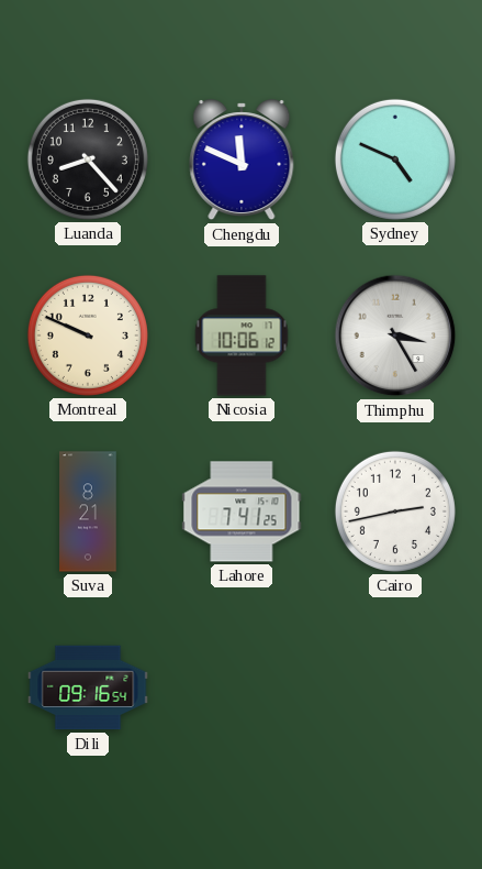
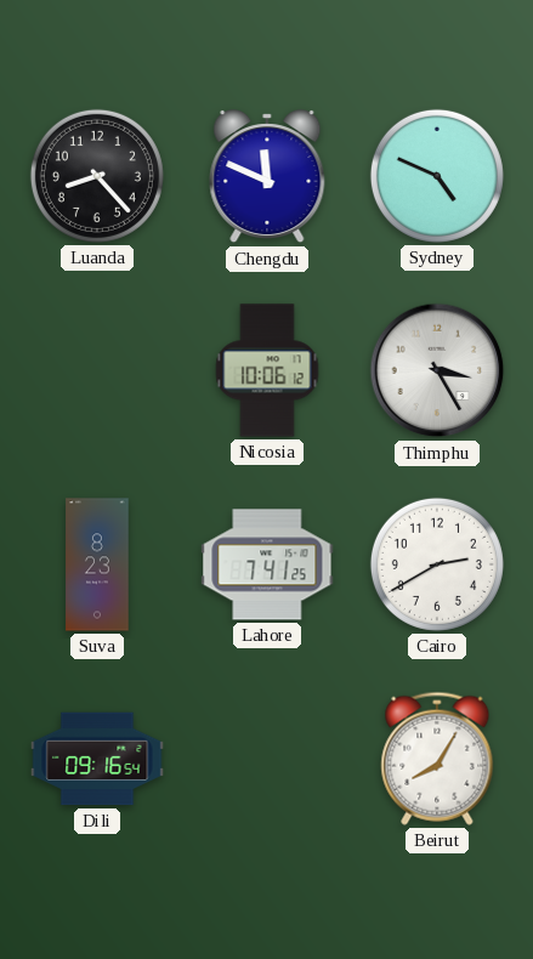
Montreal: 9:49 -> none (88, 335)
Suva: 8:21 -> 8:23 (97, 564)
Cairo: 2:43 -> 2:40 (437, 564)
Beirut: none -> 8:05 (437, 759)
